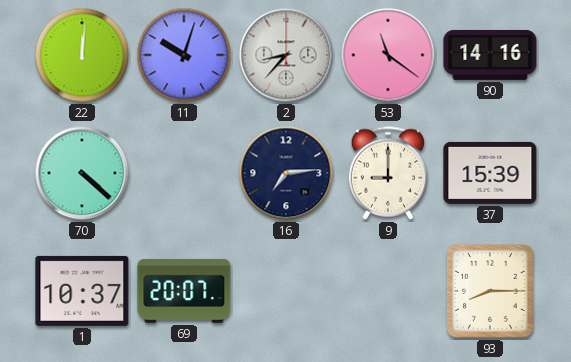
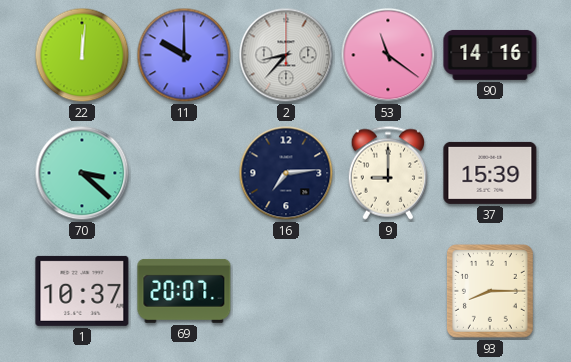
11: 10:03 -> 10:00 (184, 55)
70: 4:22 -> 3:22 (82, 173)
